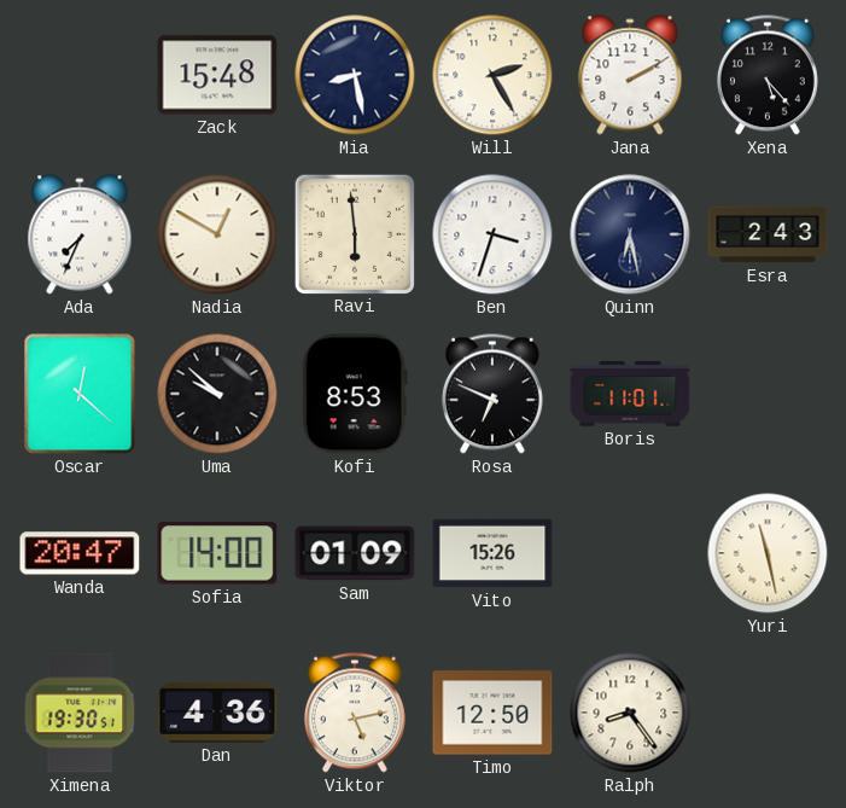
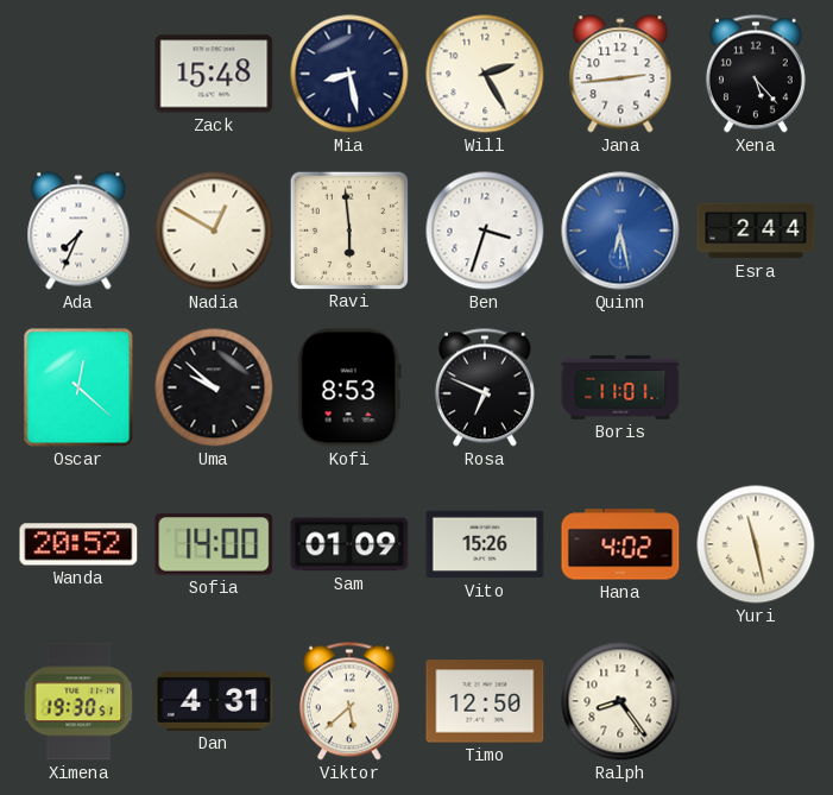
Jana: 2:10 -> 2:44 (620, 74)
Quinn dial: navy -> blue (620, 231)
Esra: 2:43 -> 2:44 (756, 231)
Wanda: 20:47 -> 20:52 (78, 544)
Hana: none -> 4:02 (620, 544)
Dan: 4:36 -> 4:31 (214, 701)
Viktor: 5:13 -> 5:38 (349, 701)
